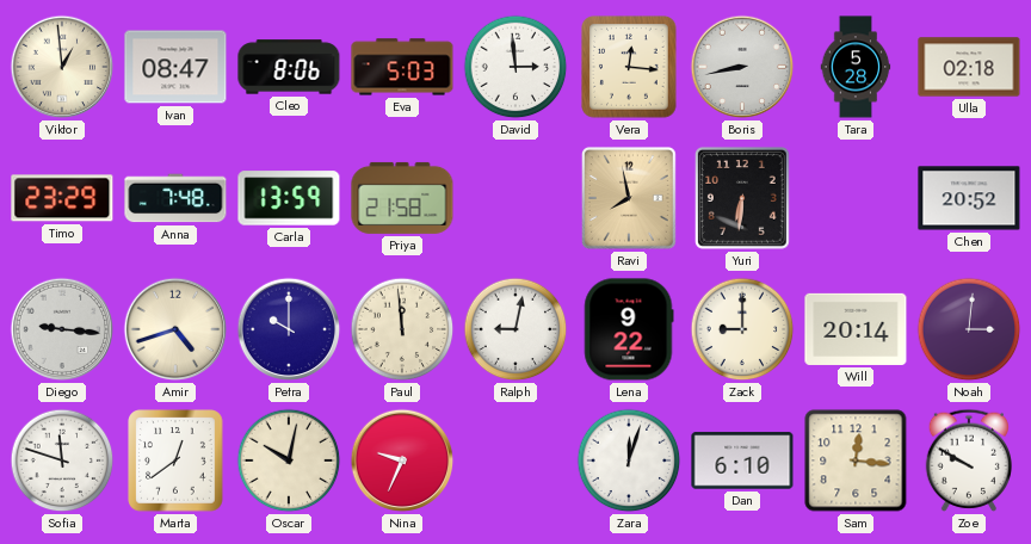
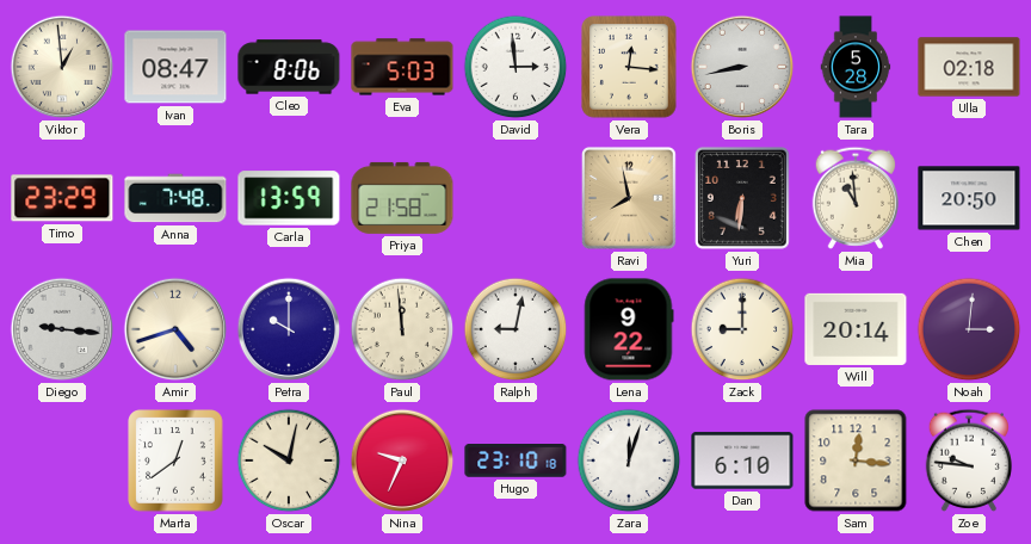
Mia: none -> 10:59 (854, 198)
Chen: 20:52 -> 20:50 (969, 198)
Sofia: 11:48 -> none (62, 460)
Hugo: none -> 23:10 (515, 462)
Zoe: 9:50 -> 9:46 (968, 460)
